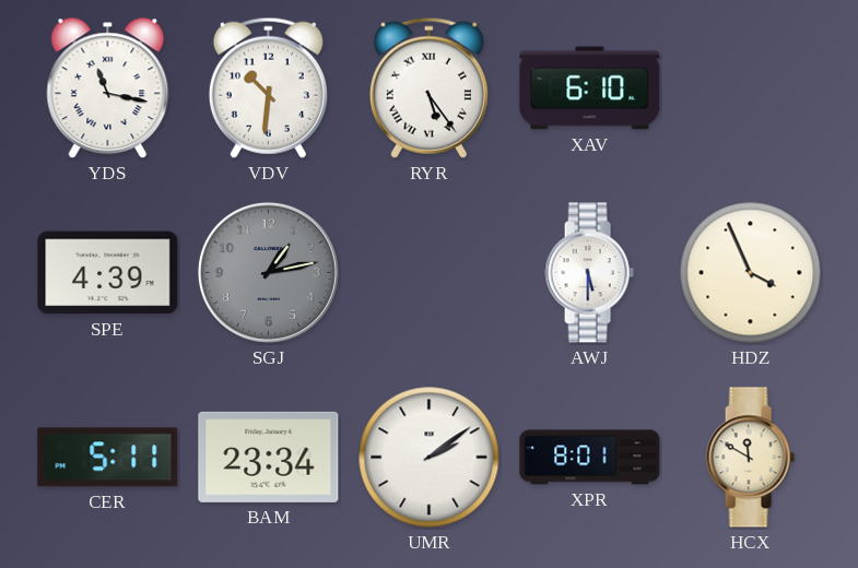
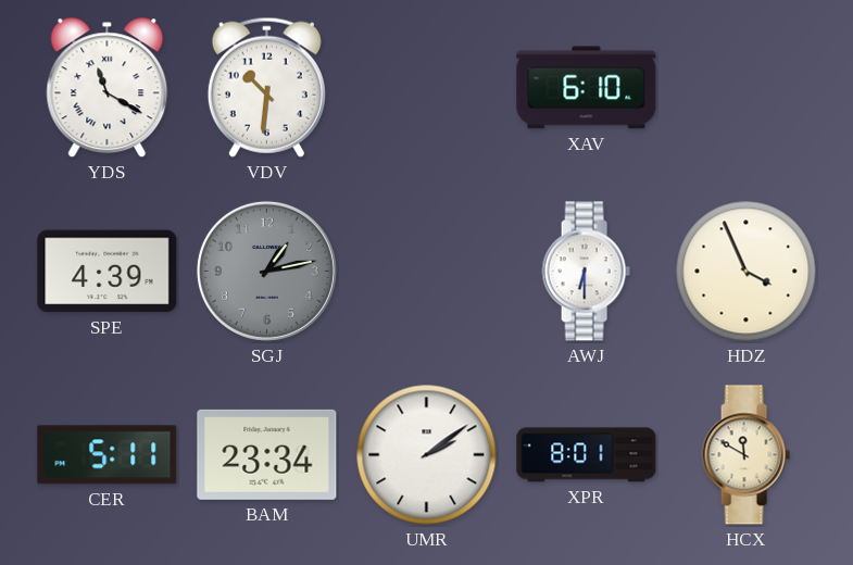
YDS: 11:17 -> 11:20 (108, 88)
RYR: 5:24 -> none (428, 87)
AWJ: 5:30 -> 6:30 (586, 272)
